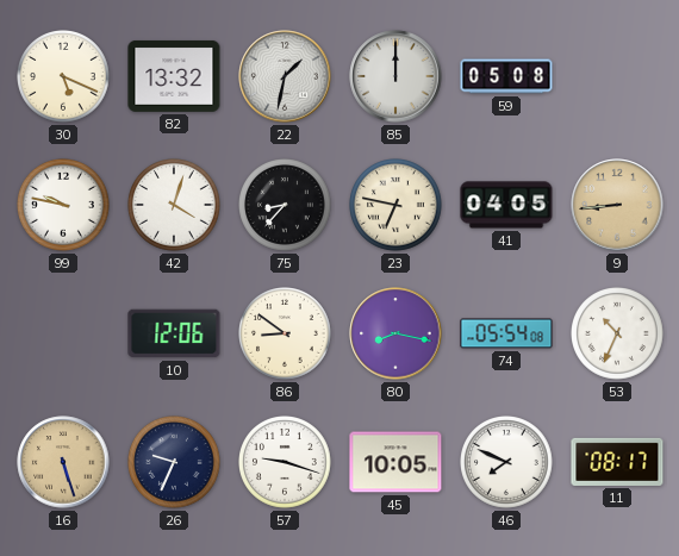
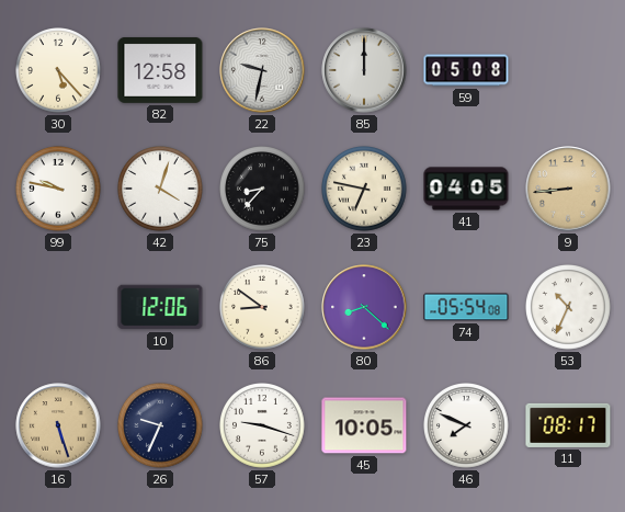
30: 5:19 -> 5:23 (59, 71)
82: 13:32 -> 12:58 (160, 70)
22: 1:32 -> 9:32 (262, 70)
80: 8:17 -> 8:22 (364, 307)
